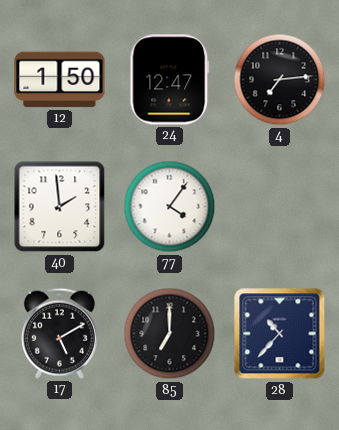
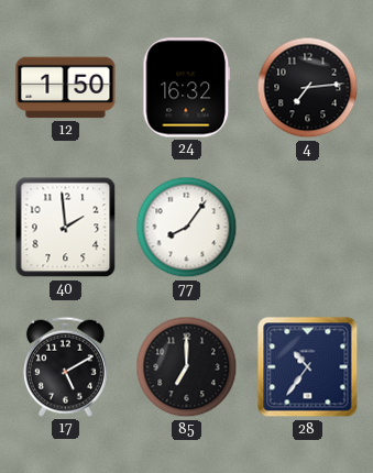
24: 12:47 -> 16:32 (187, 88)
77: 4:06 -> 8:06 (187, 228)
28: 10:37 -> 10:36 (308, 367)
